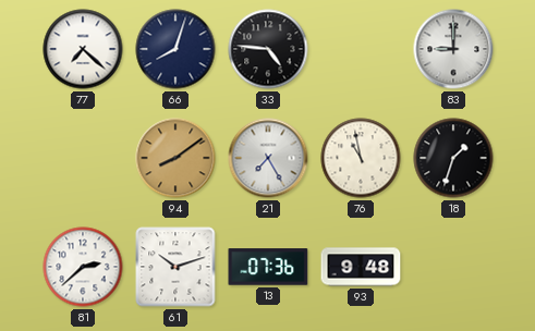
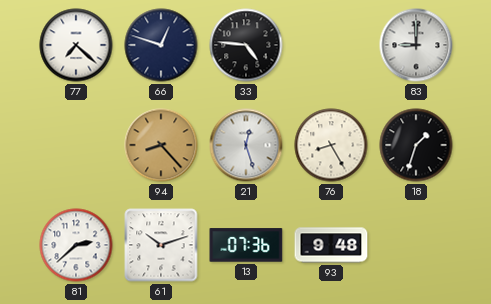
66: 8:03 -> 12:48 (161, 45)
94: 8:09 -> 8:23 (161, 145)
21: 7:25 -> 12:27 (246, 145)
76: 10:58 -> 8:25 (331, 145)
